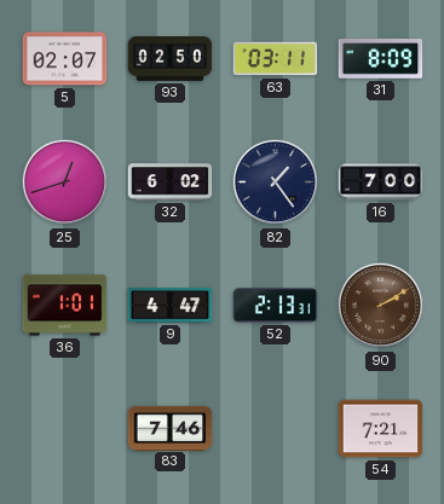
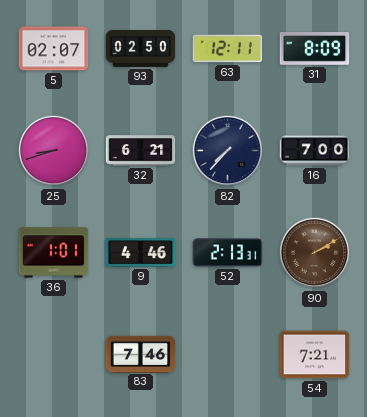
63: 03:11 -> 12:11 (228, 49)
25: 12:42 -> 8:42 (54, 151)
32: 6:02 -> 6:21 (141, 151)
82: 1:24 -> 7:37 (228, 151)
9: 4:47 -> 4:46 (141, 253)
